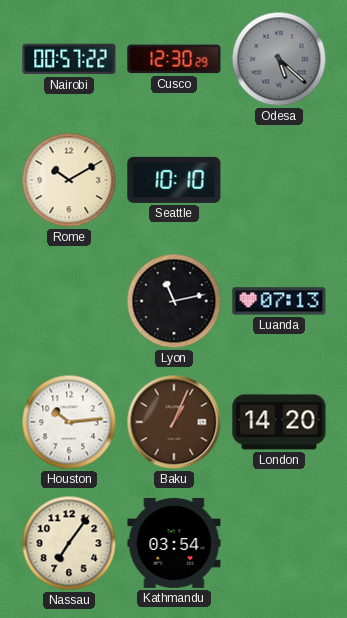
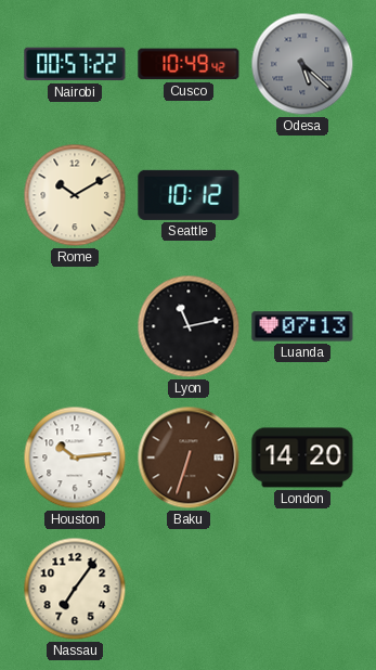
Cusco: 12:30 -> 10:49 (189, 64)
Seattle: 10:10 -> 10:12 (189, 195)
Baku: 1:04 -> 6:33 (189, 458)
Kathmandu: 03:54 -> none (174, 543)
